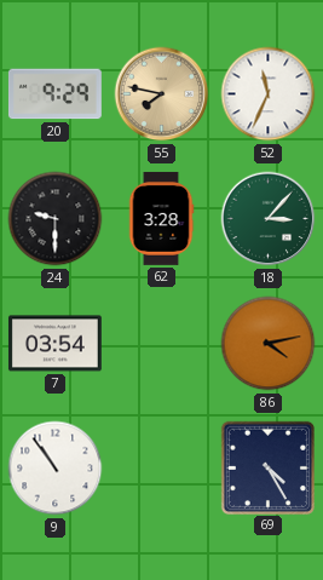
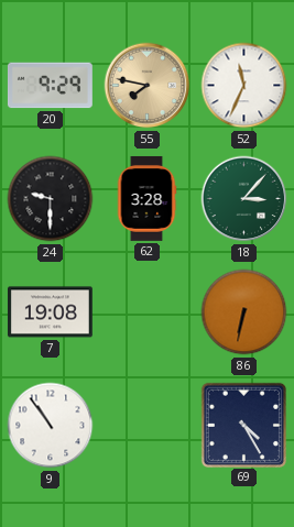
7: 03:54 -> 19:08 (50, 312)
86: 4:13 -> 6:32 (244, 312)
